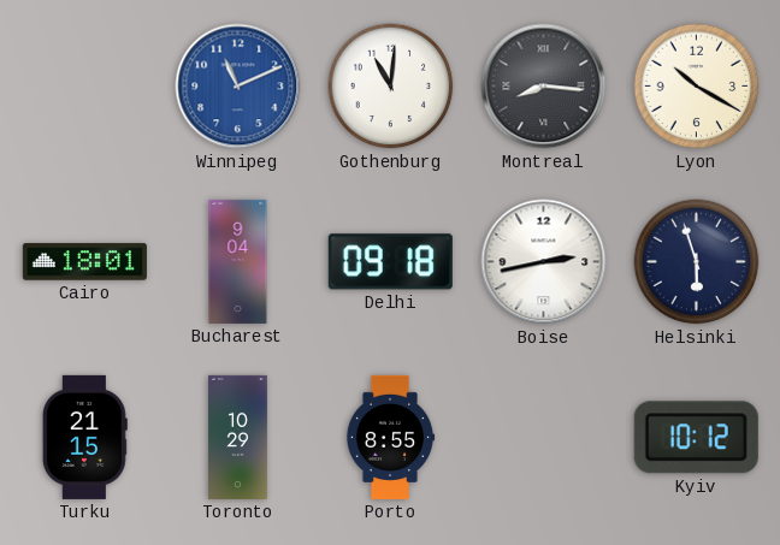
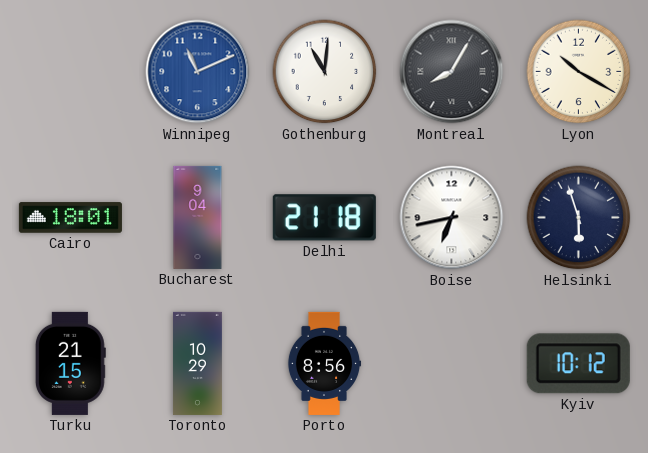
Montreal: 8:16 -> 8:05 (452, 72)
Delhi: 09:18 -> 21:18 (324, 218)
Boise: 2:43 -> 6:43 (452, 218)
Porto: 8:55 -> 8:56 (324, 363)
